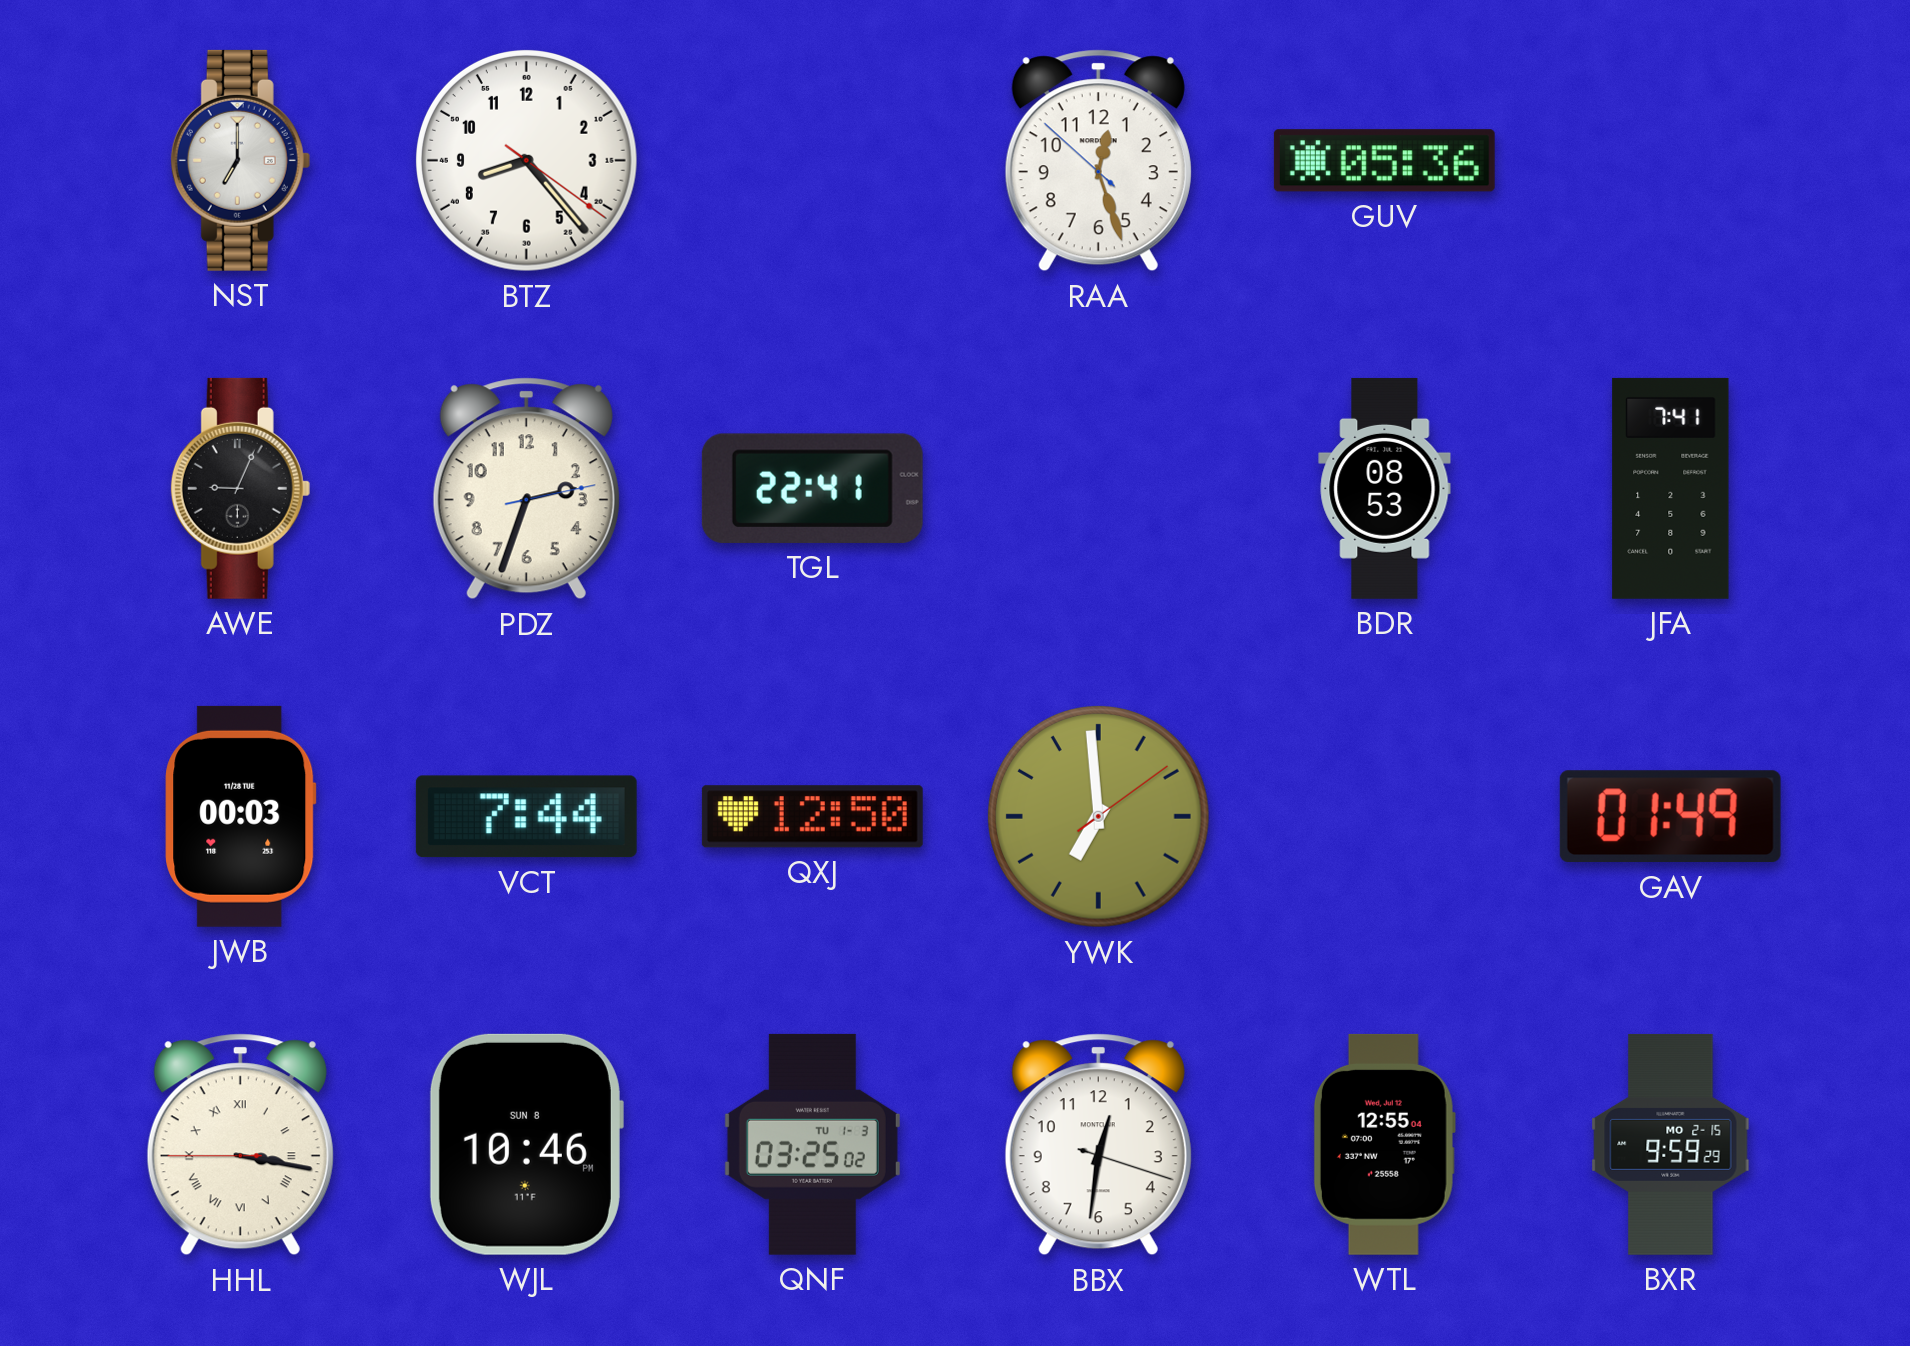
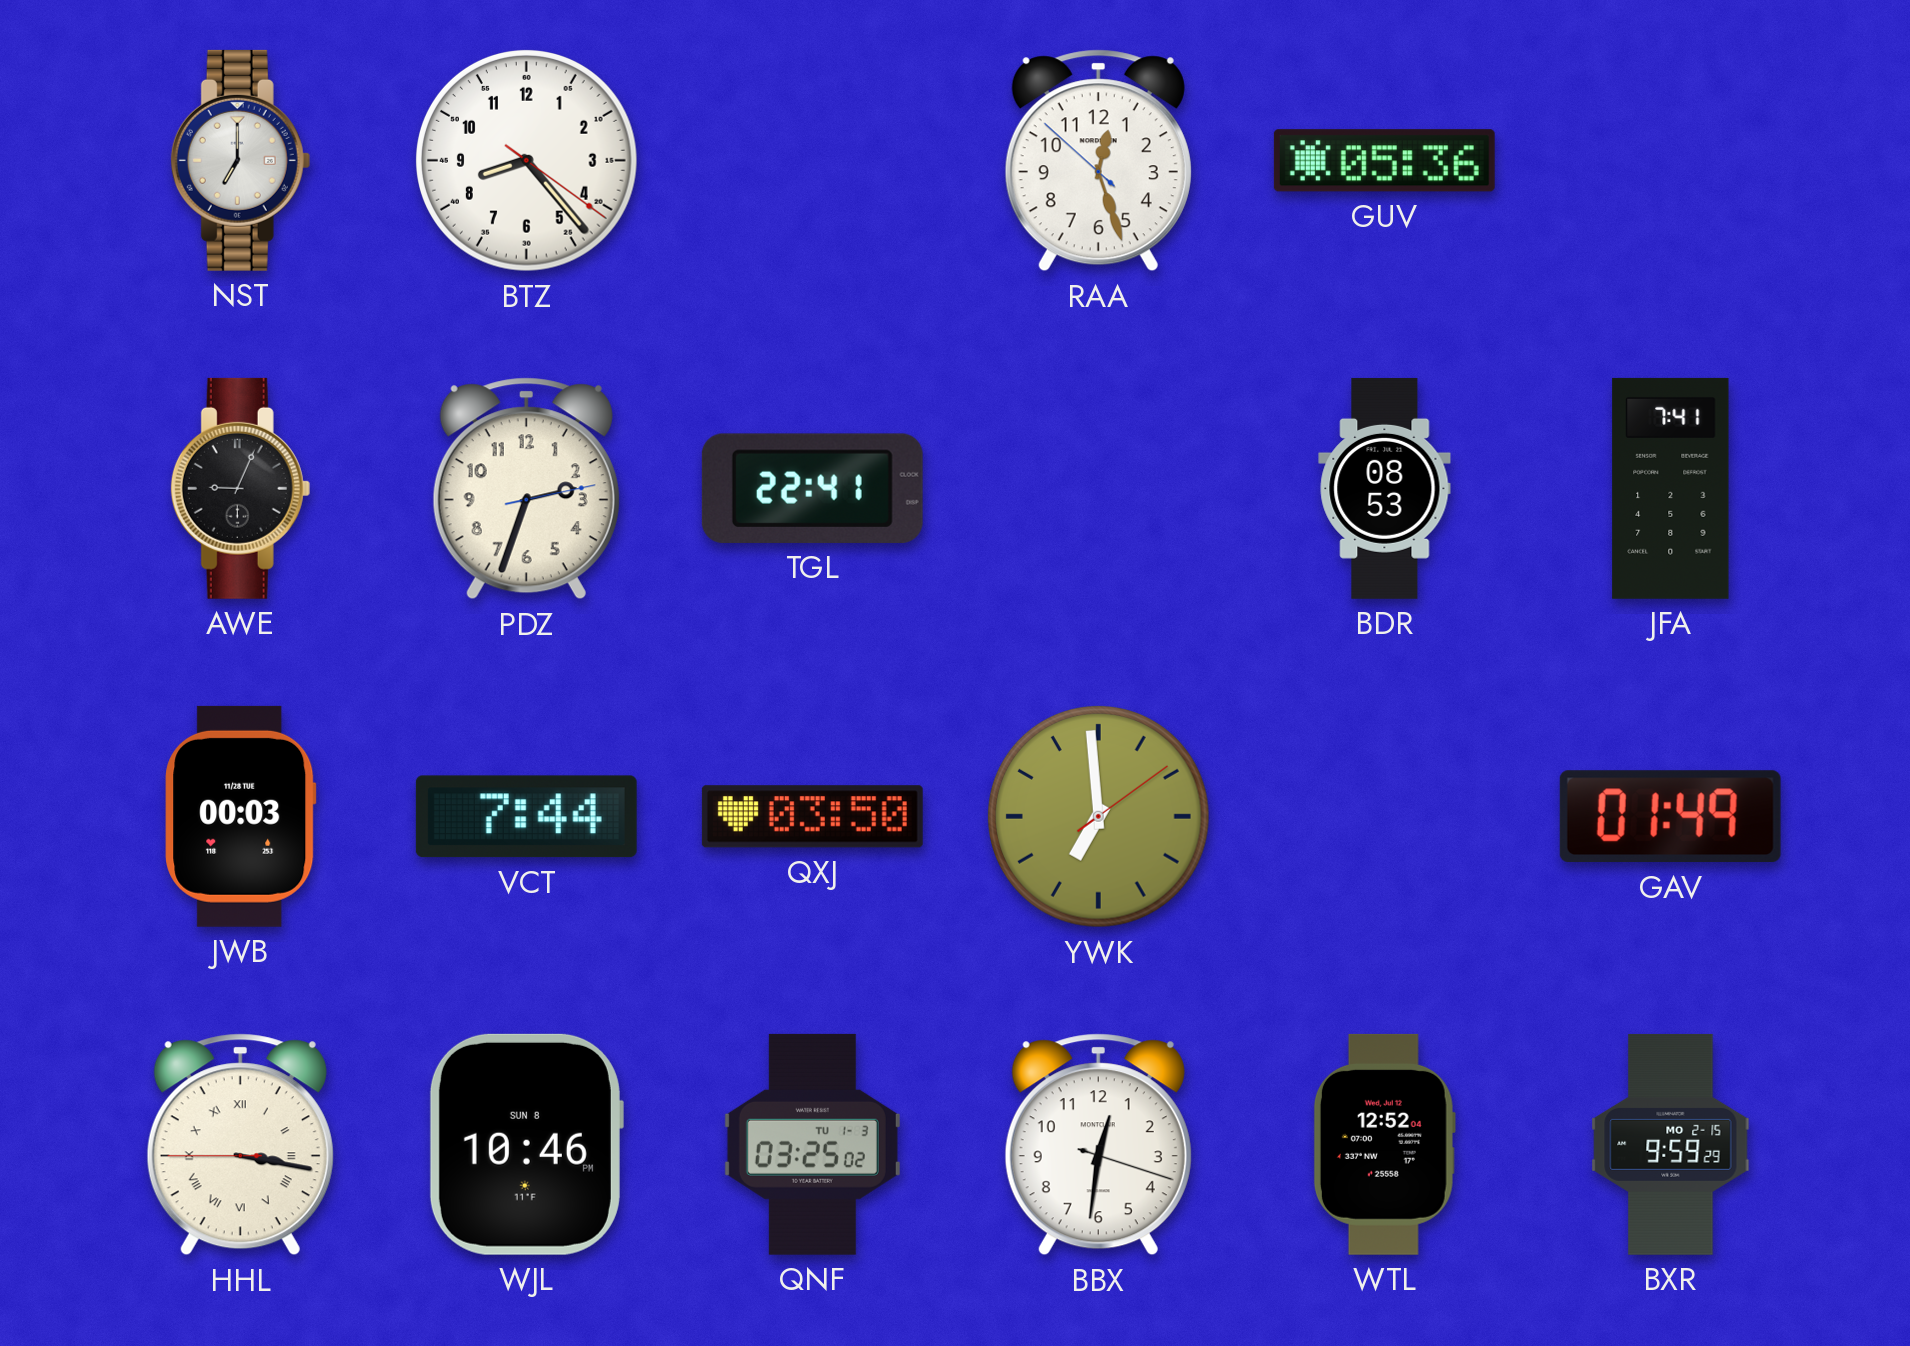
QXJ: 12:50 -> 03:50 (812, 817)
WTL: 12:55 -> 12:52 (1384, 1144)
